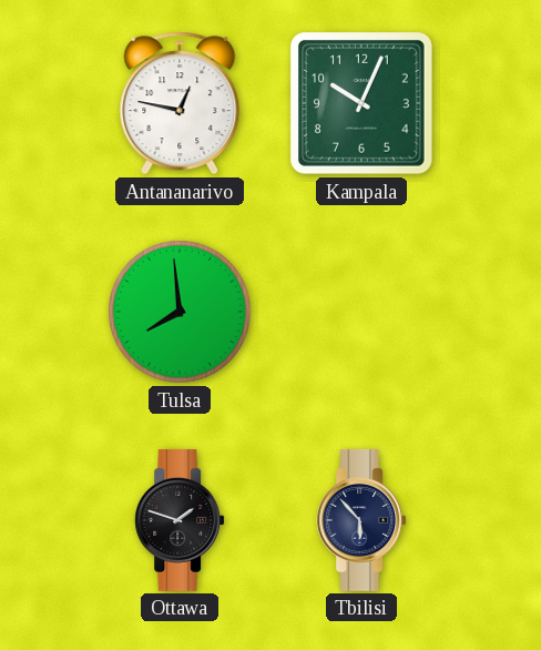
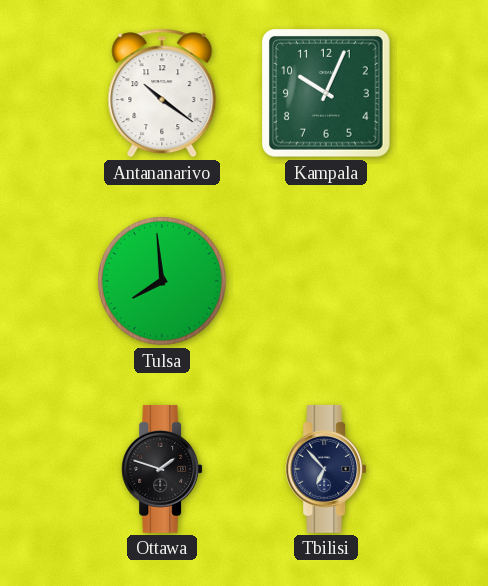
Antananarivo: 12:47 -> 10:21 (162, 93)
Tbilisi: 5:53 -> 6:53 (326, 469)
